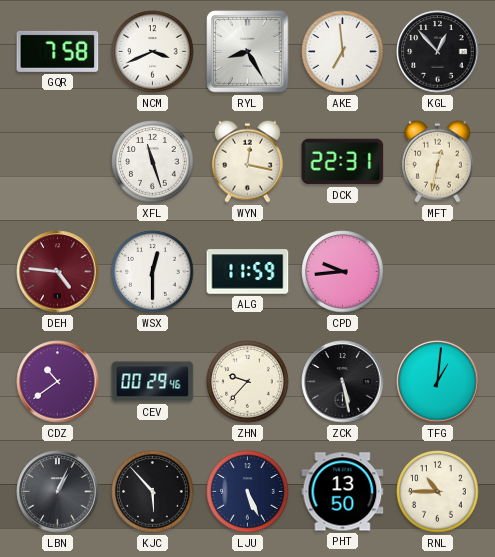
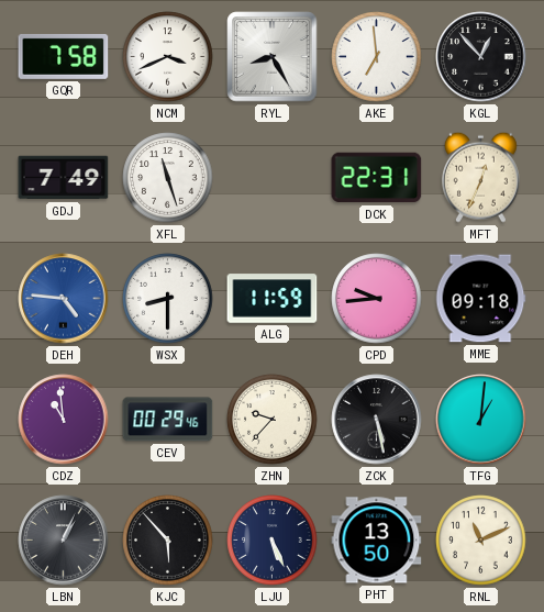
GDJ: none -> 7:49 (64, 178)
WYN: 12:17 -> none (247, 161)
MFT: 12:32 -> 12:34 (480, 177)
DEH dial: burgundy -> blue (64, 299)
WSX: 12:30 -> 8:30 (168, 299)
MME: none -> 09:18 (480, 299)
CDZ: 10:39 -> 10:59 (64, 420)
RNL: 10:45 -> 11:11 (481, 541)
